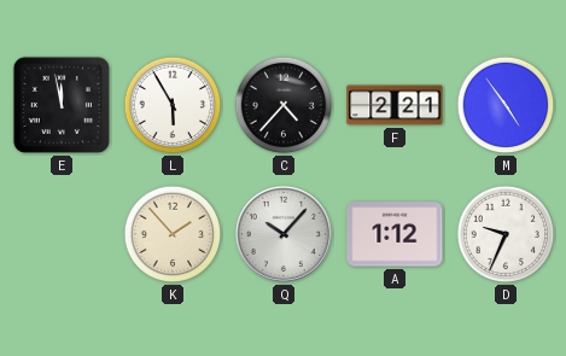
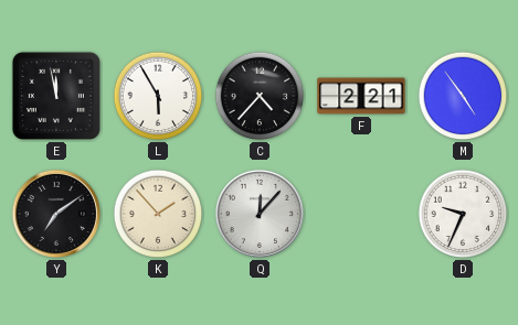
Y: none -> 7:09 (56, 214)
Q: 10:07 -> 12:07 (260, 214)
A: 1:12 -> none (395, 234)
